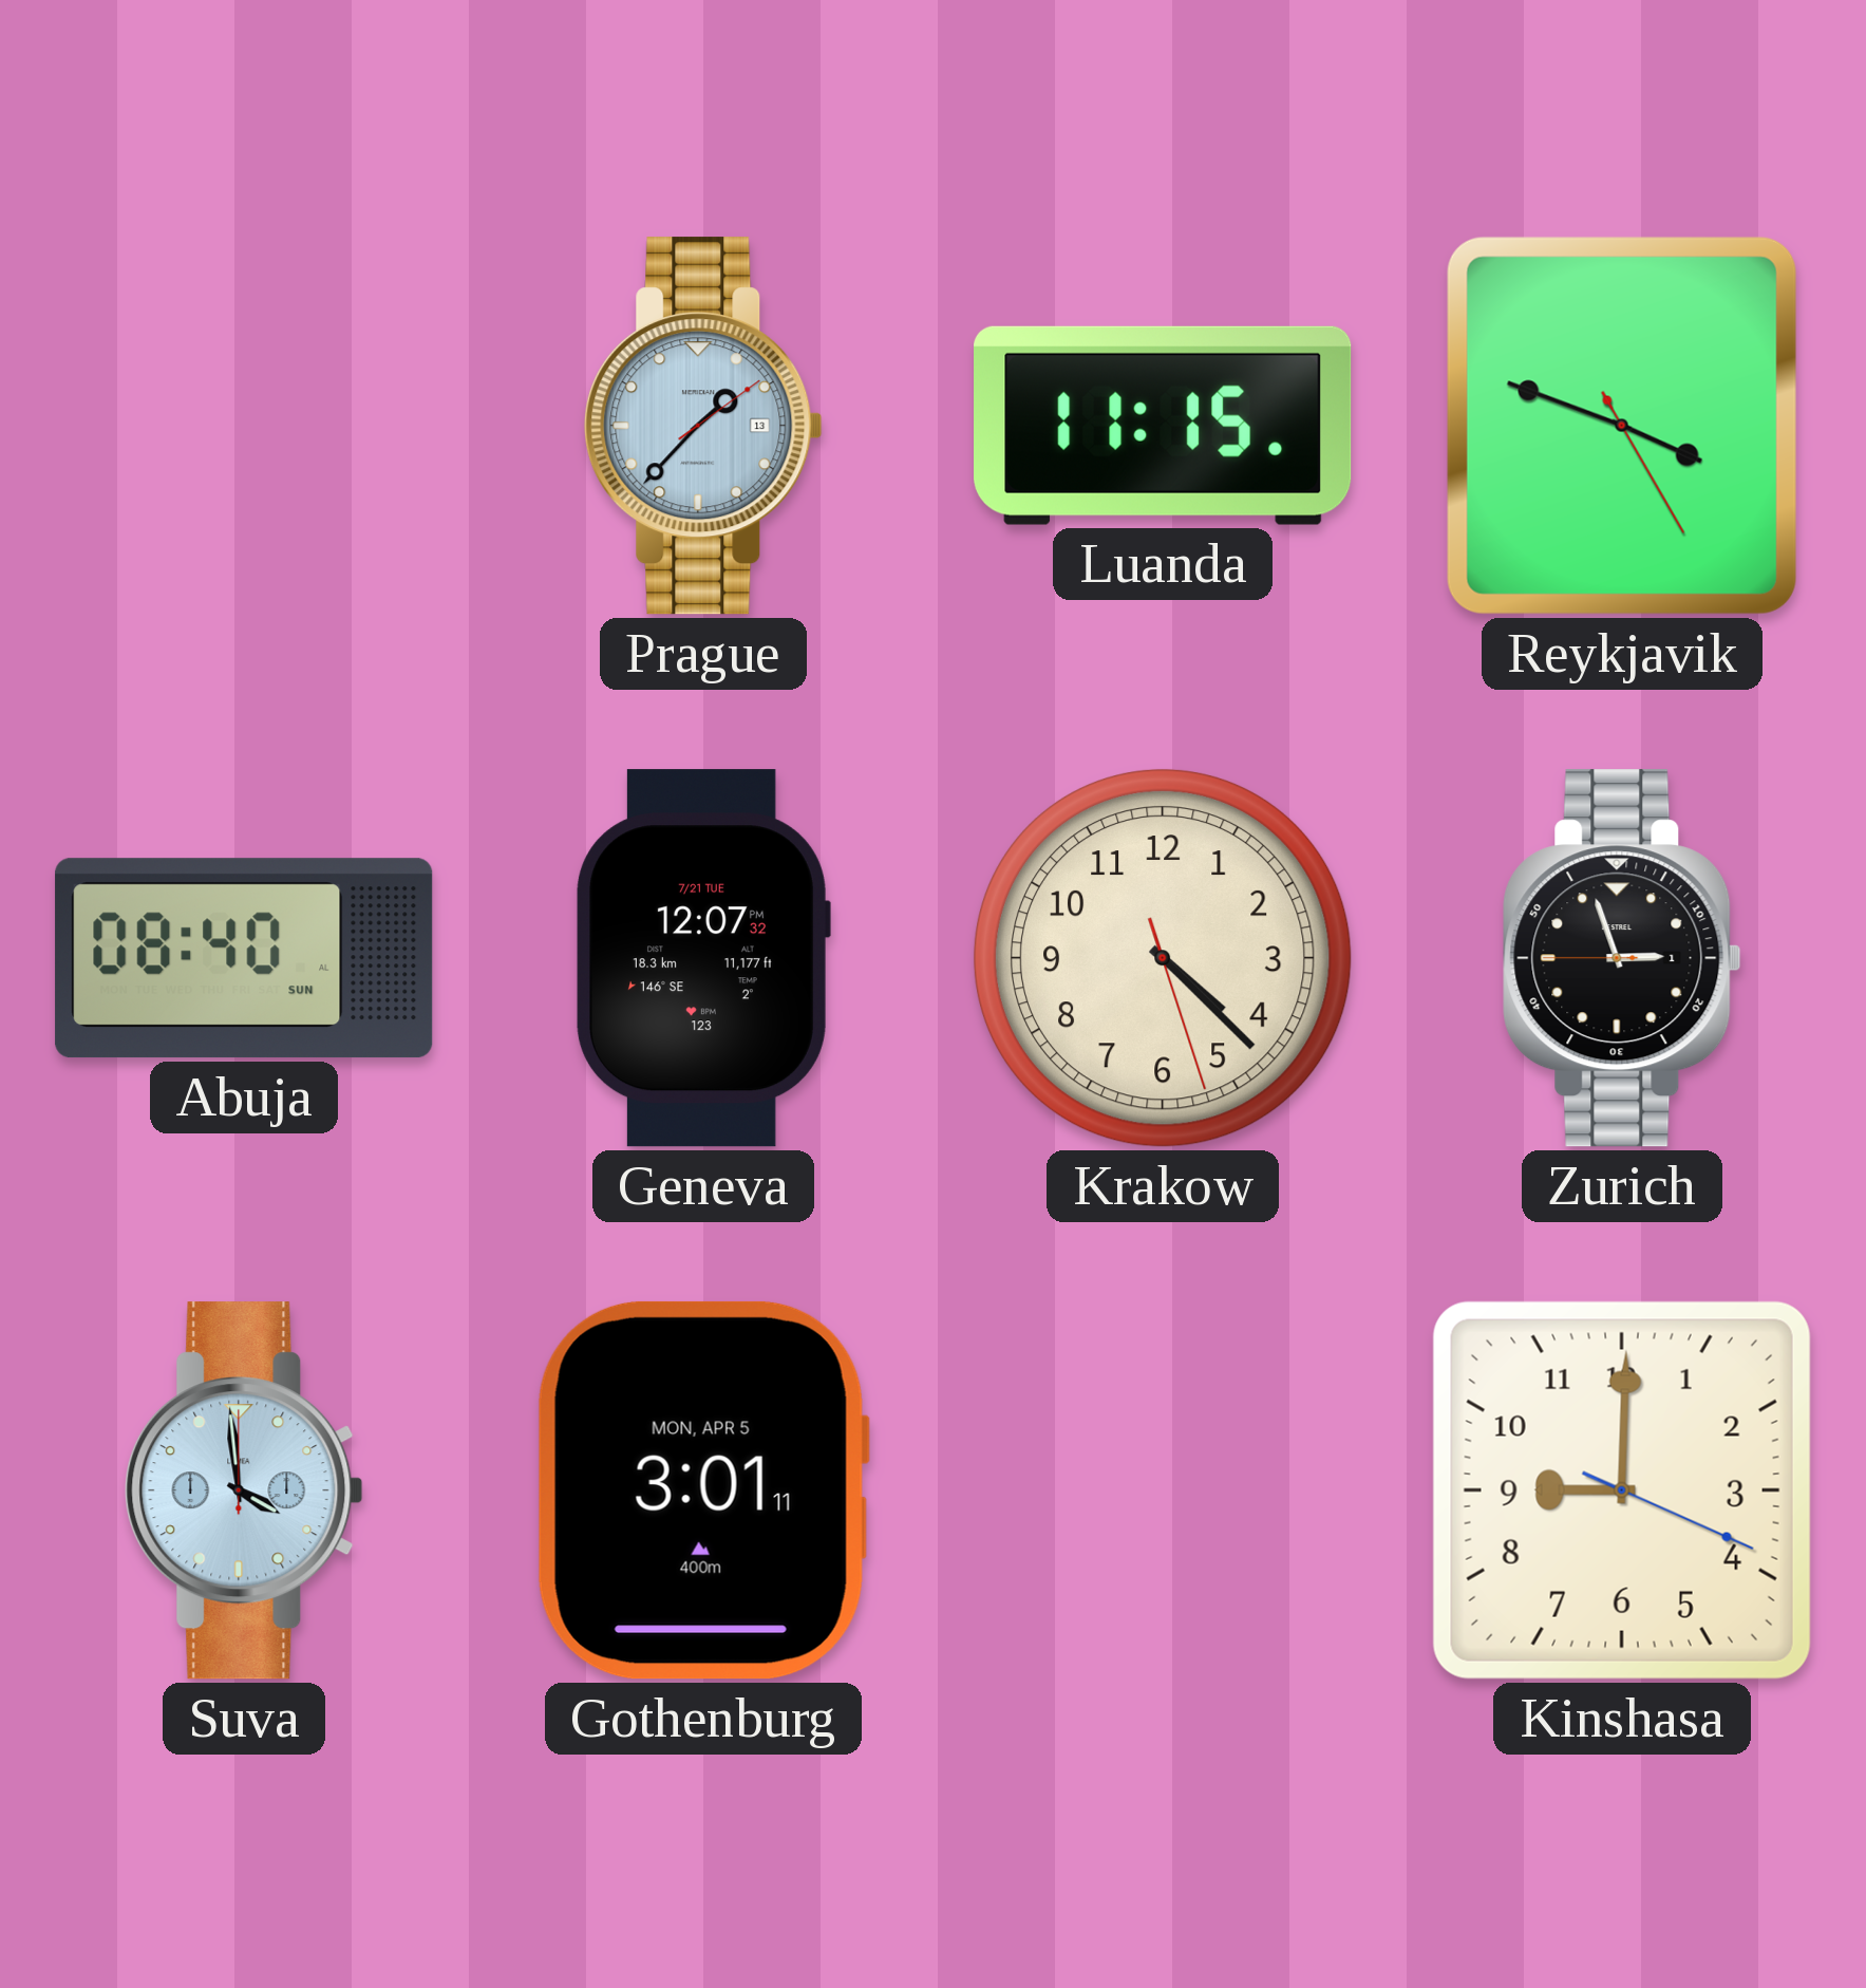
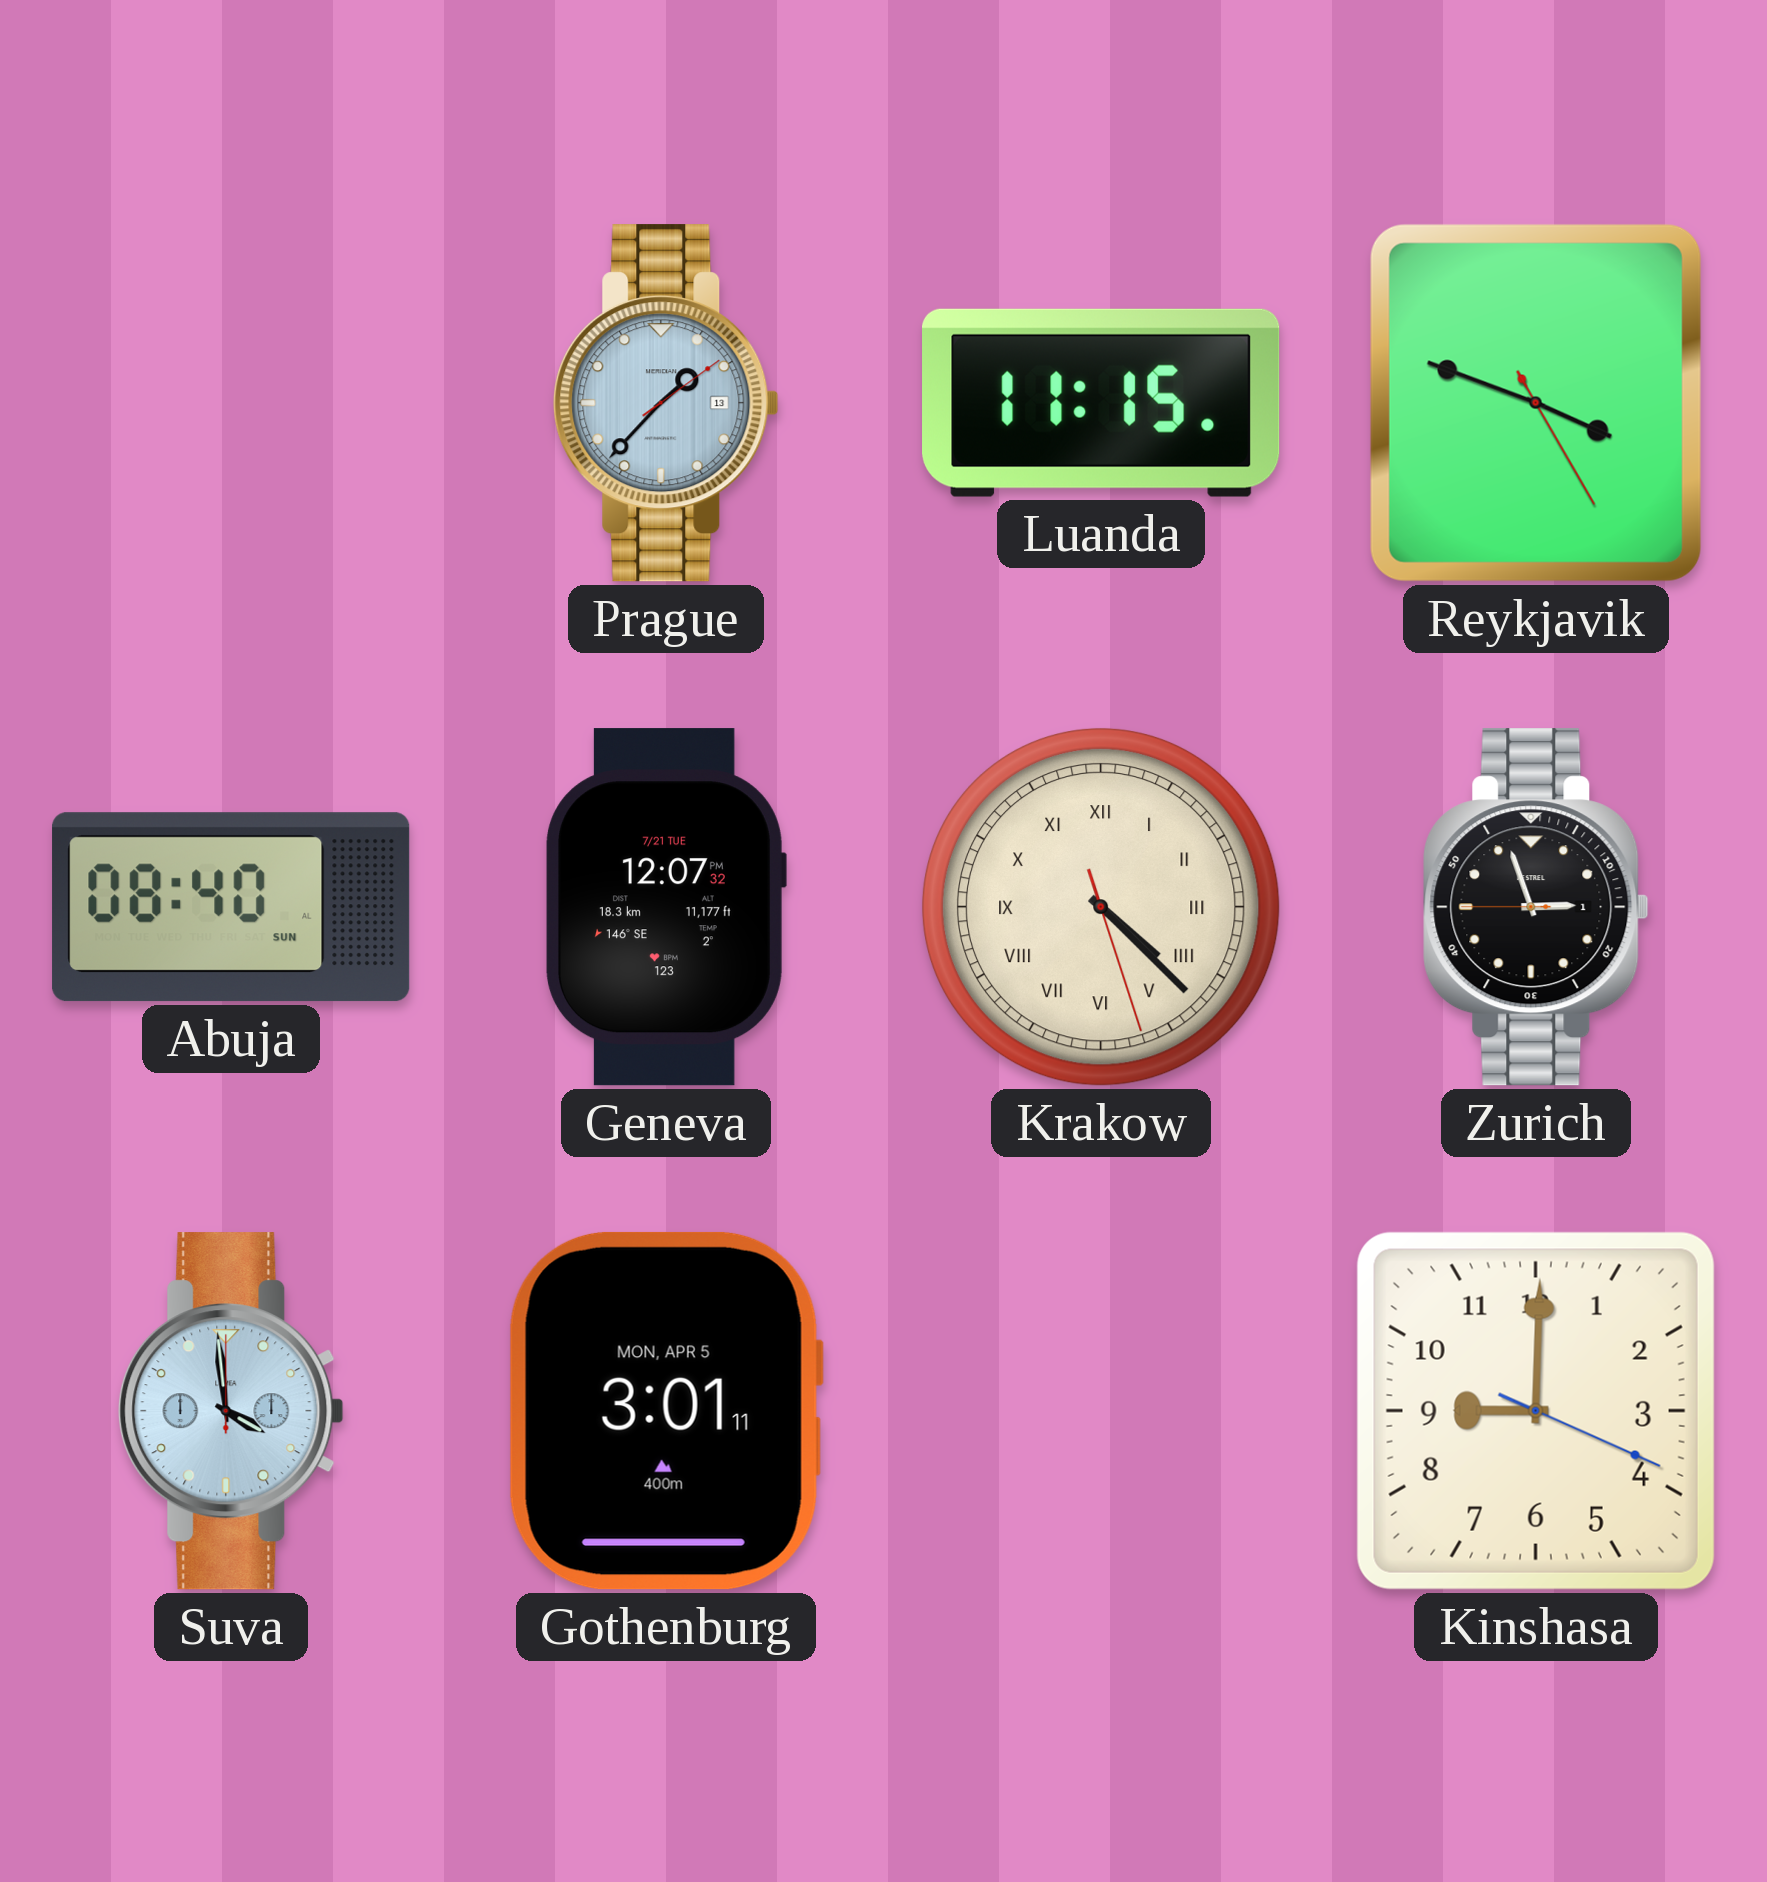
Krakow numerals: Arabic -> Roman (1101, 907)
